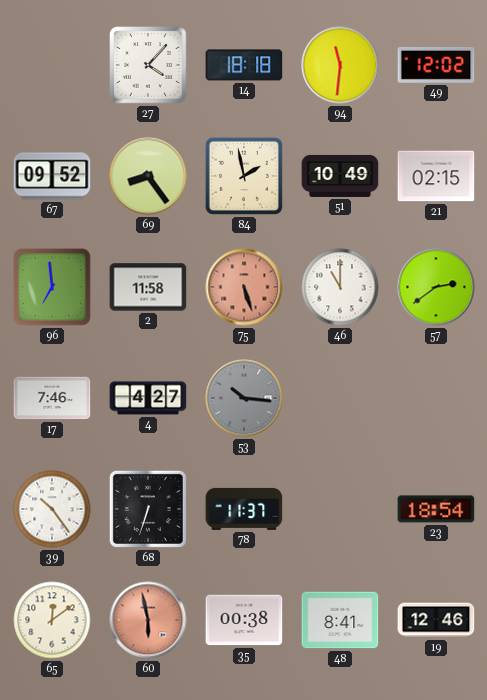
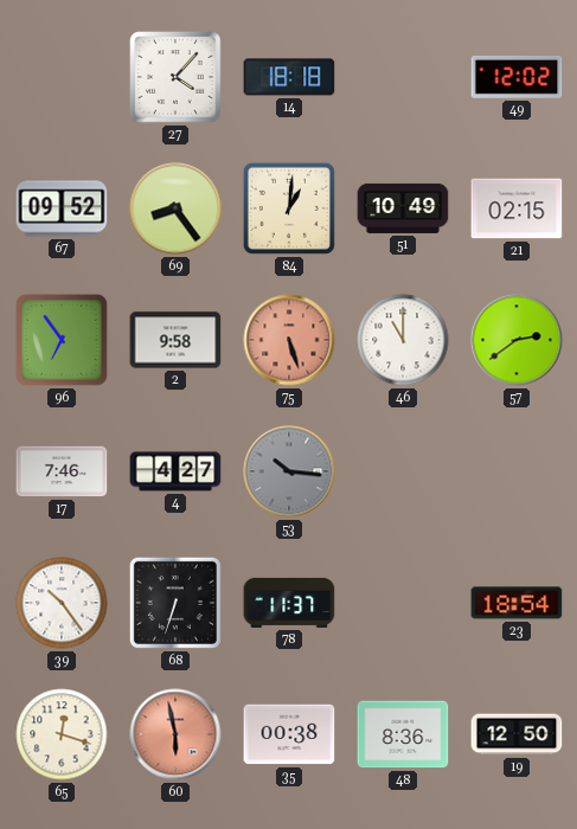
94: 11:31 -> none (340, 65)
84: 1:58 -> 1:01 (289, 208)
96: 6:59 -> 6:54 (62, 340)
2: 11:58 -> 9:58 (175, 340)
65: 12:09 -> 12:18 (62, 734)
48: 8:41 -> 8:36 (403, 734)
19: 12:46 -> 12:50 (517, 734)
